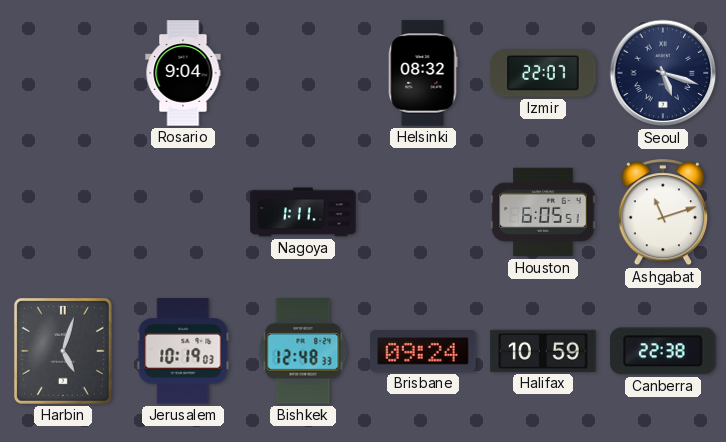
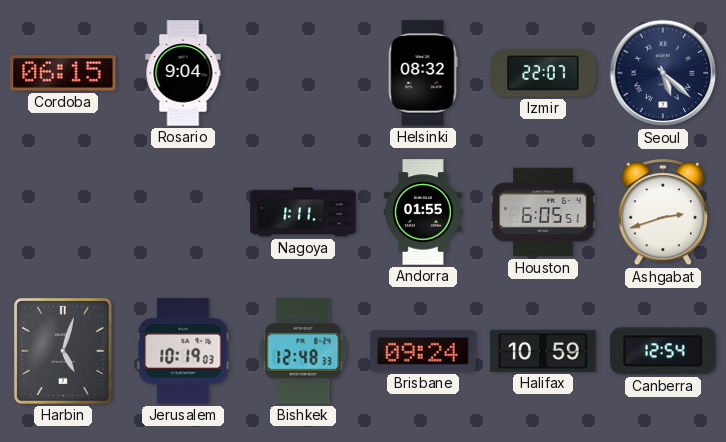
Cordoba: none -> 06:15 (63, 73)
Seoul: 5:18 -> 5:22 (663, 73)
Andorra: none -> 01:55 (423, 212)
Ashgabat: 11:12 -> 2:42 (663, 213)
Canberra: 22:38 -> 12:54 (663, 351)
